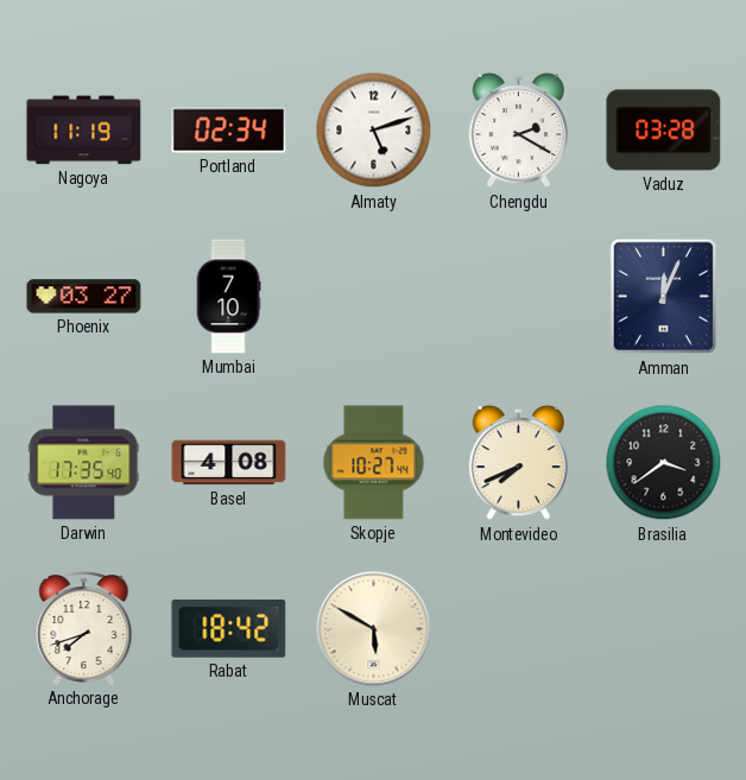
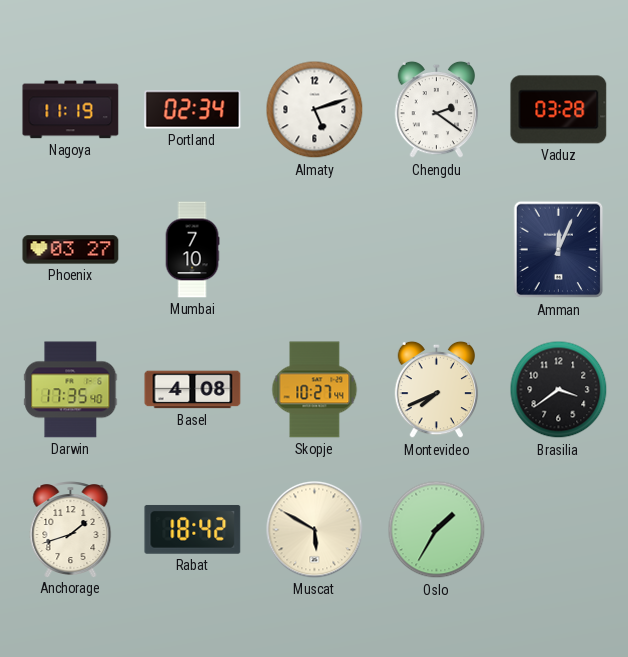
Chengdu: 2:20 -> 2:21 (437, 110)
Anchorage: 7:42 -> 1:42 (71, 530)
Oslo: none -> 1:35 (437, 530)
